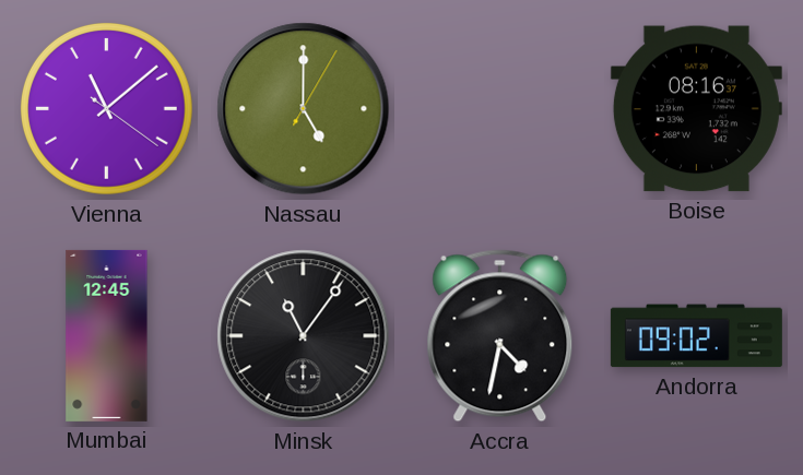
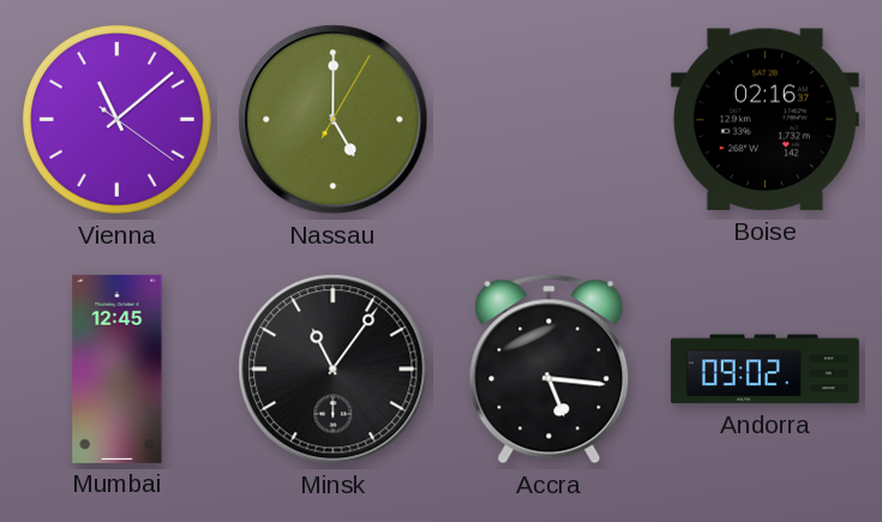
Boise: 08:16 -> 02:16 (764, 120)
Accra: 4:32 -> 5:16 (550, 370)
